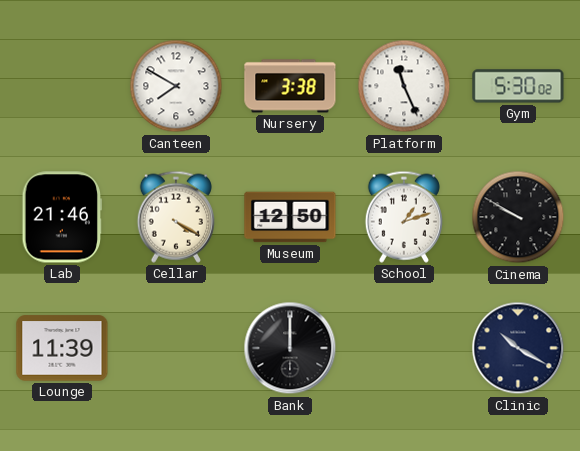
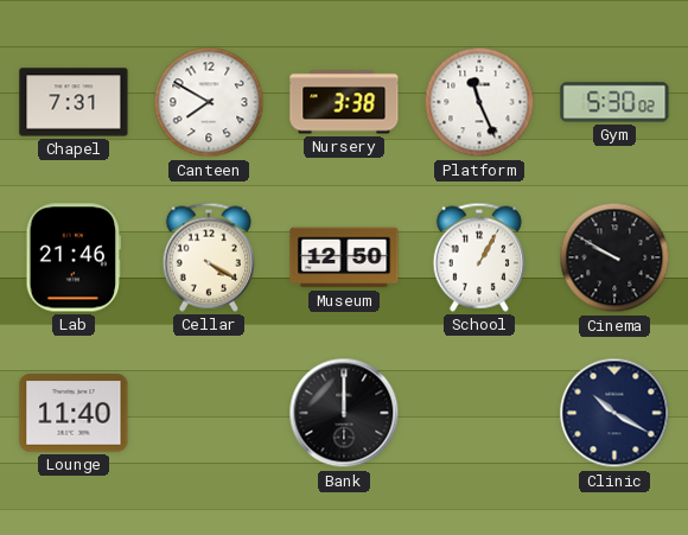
Chapel: none -> 7:31 (74, 102)
School: 1:12 -> 1:05 (479, 257)
Lounge: 11:39 -> 11:40 (74, 413)
